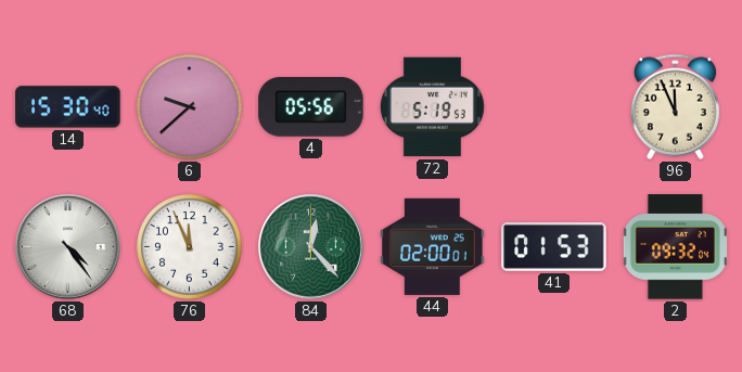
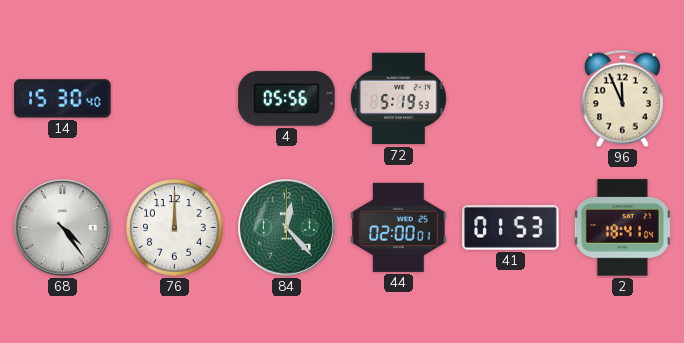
6: 9:38 -> none (190, 107)
76: 11:56 -> 12:00 (175, 228)
2: 09:32 -> 18:41 (622, 228)
